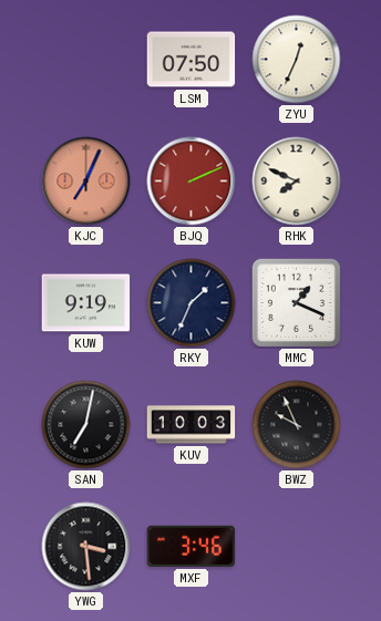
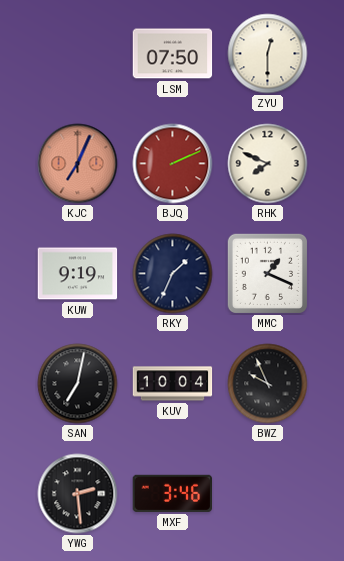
ZYU: 12:34 -> 12:30 (268, 54)
KUV: 10:03 -> 10:04 (173, 384)
YWG: 3:29 -> 2:29 (78, 494)
